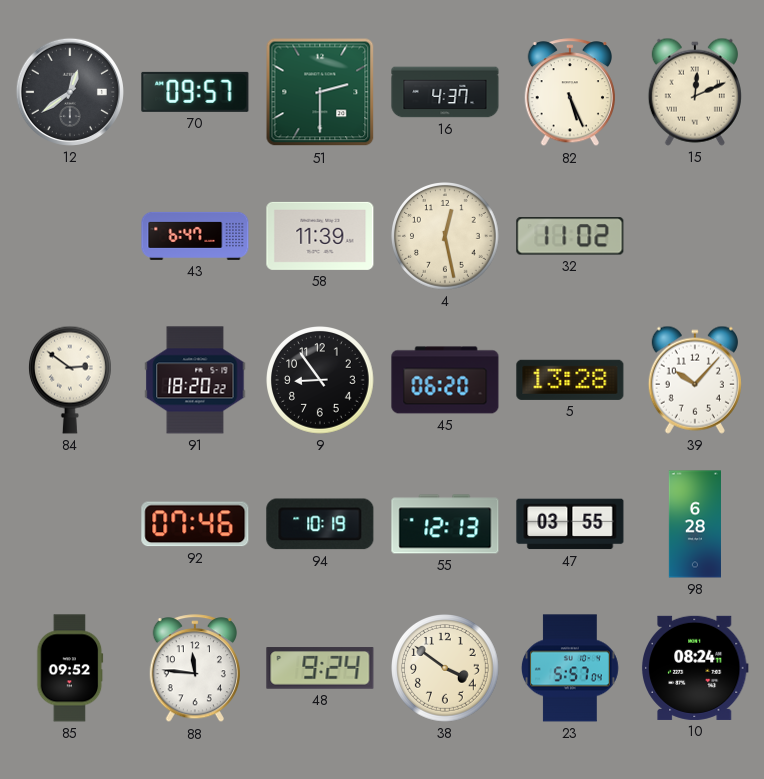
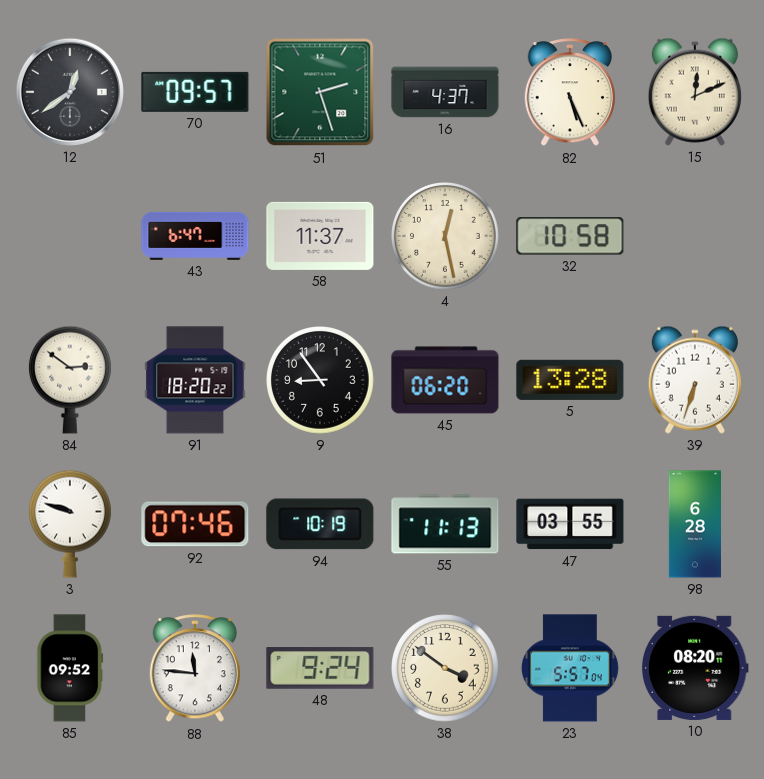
51: 2:30 -> 2:27 (320, 92)
58: 11:39 -> 11:37 (320, 236)
32: 11:02 -> 10:58 (570, 236)
39: 10:07 -> 6:33 (695, 380)
3: none -> 9:48 (70, 524)
55: 12:13 -> 11:13 (445, 524)
10: 08:24 -> 08:20 (695, 668)
